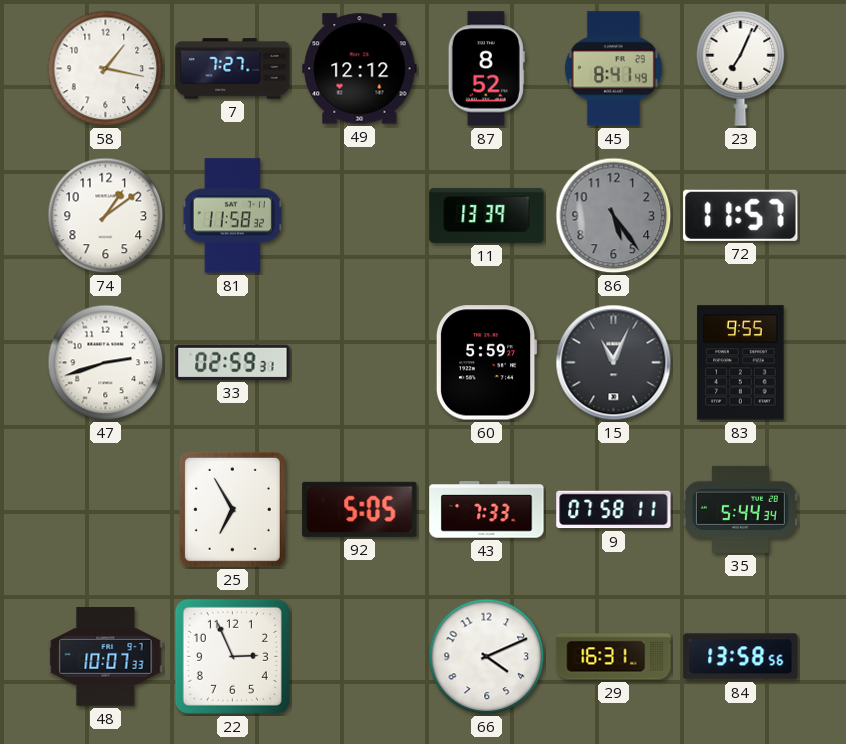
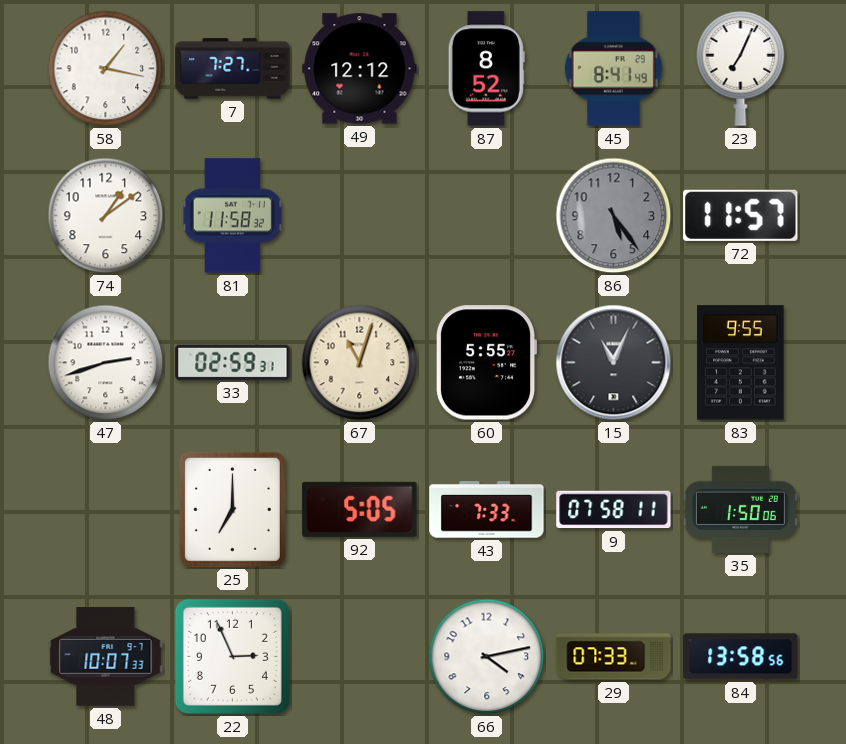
11: 13:39 -> none (487, 215)
67: none -> 11:03 (360, 363)
60: 5:59 -> 5:55 (486, 363)
25: 6:55 -> 7:00 (232, 509)
35: 5:44 -> 1:50 (740, 509)
66: 4:11 -> 4:13 (487, 657)
29: 16:31 -> 07:33 (614, 657)
